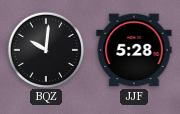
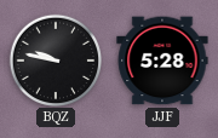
BQZ: 10:01 -> 9:47 (54, 59)
